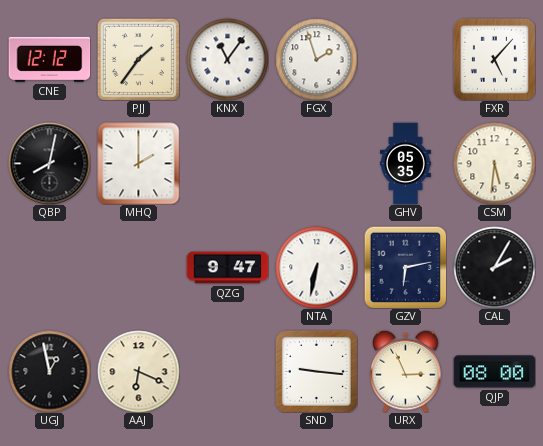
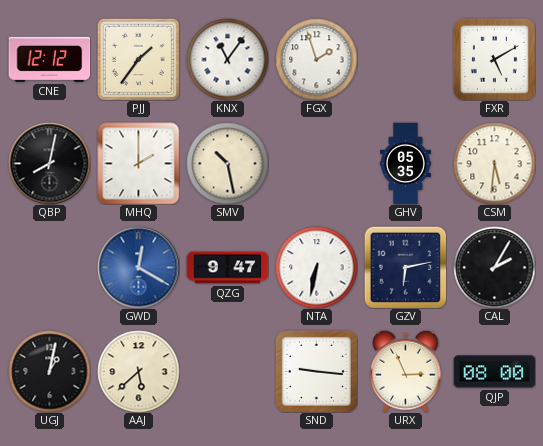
FXR: 5:07 -> 5:10 (494, 59)
SMV: none -> 10:28 (227, 163)
GWD: none -> 12:20 (138, 267)
UGJ: 12:58 -> 1:02 (49, 371)
AAJ: 6:19 -> 5:38 (138, 371)
